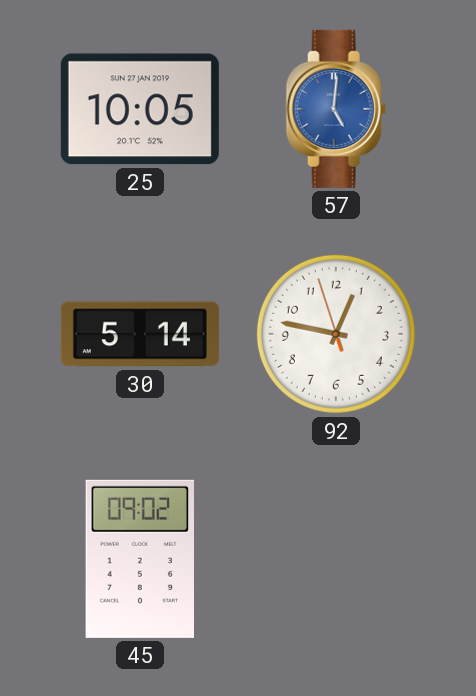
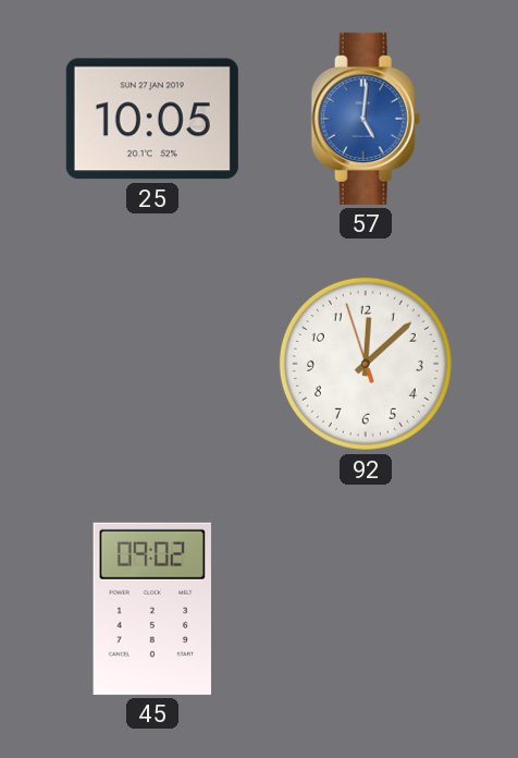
30: 5:14 -> none (140, 334)
92: 12:46 -> 12:07 (366, 364)
